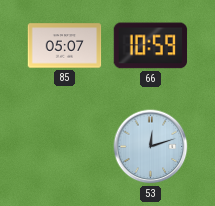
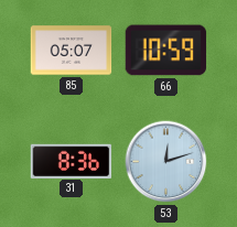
31: none -> 8:36 (72, 161)
